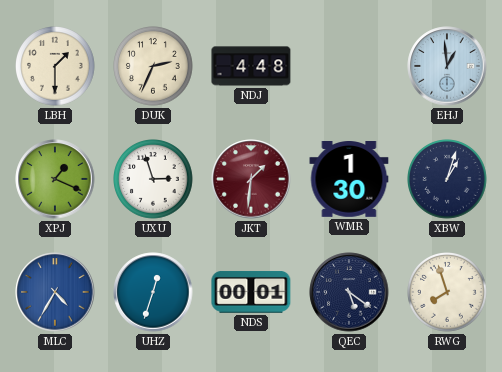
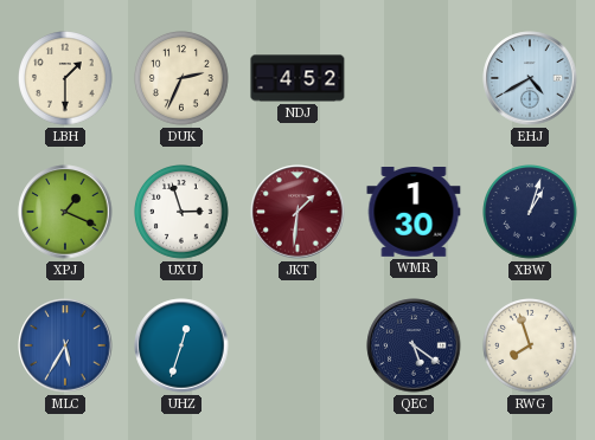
NDJ: 4:48 -> 4:52 (297, 78)
EHJ: 12:59 -> 4:40 (530, 78)
MLC: 4:35 -> 5:35 (65, 345)
NDS: 00:01 -> none (251, 293)
